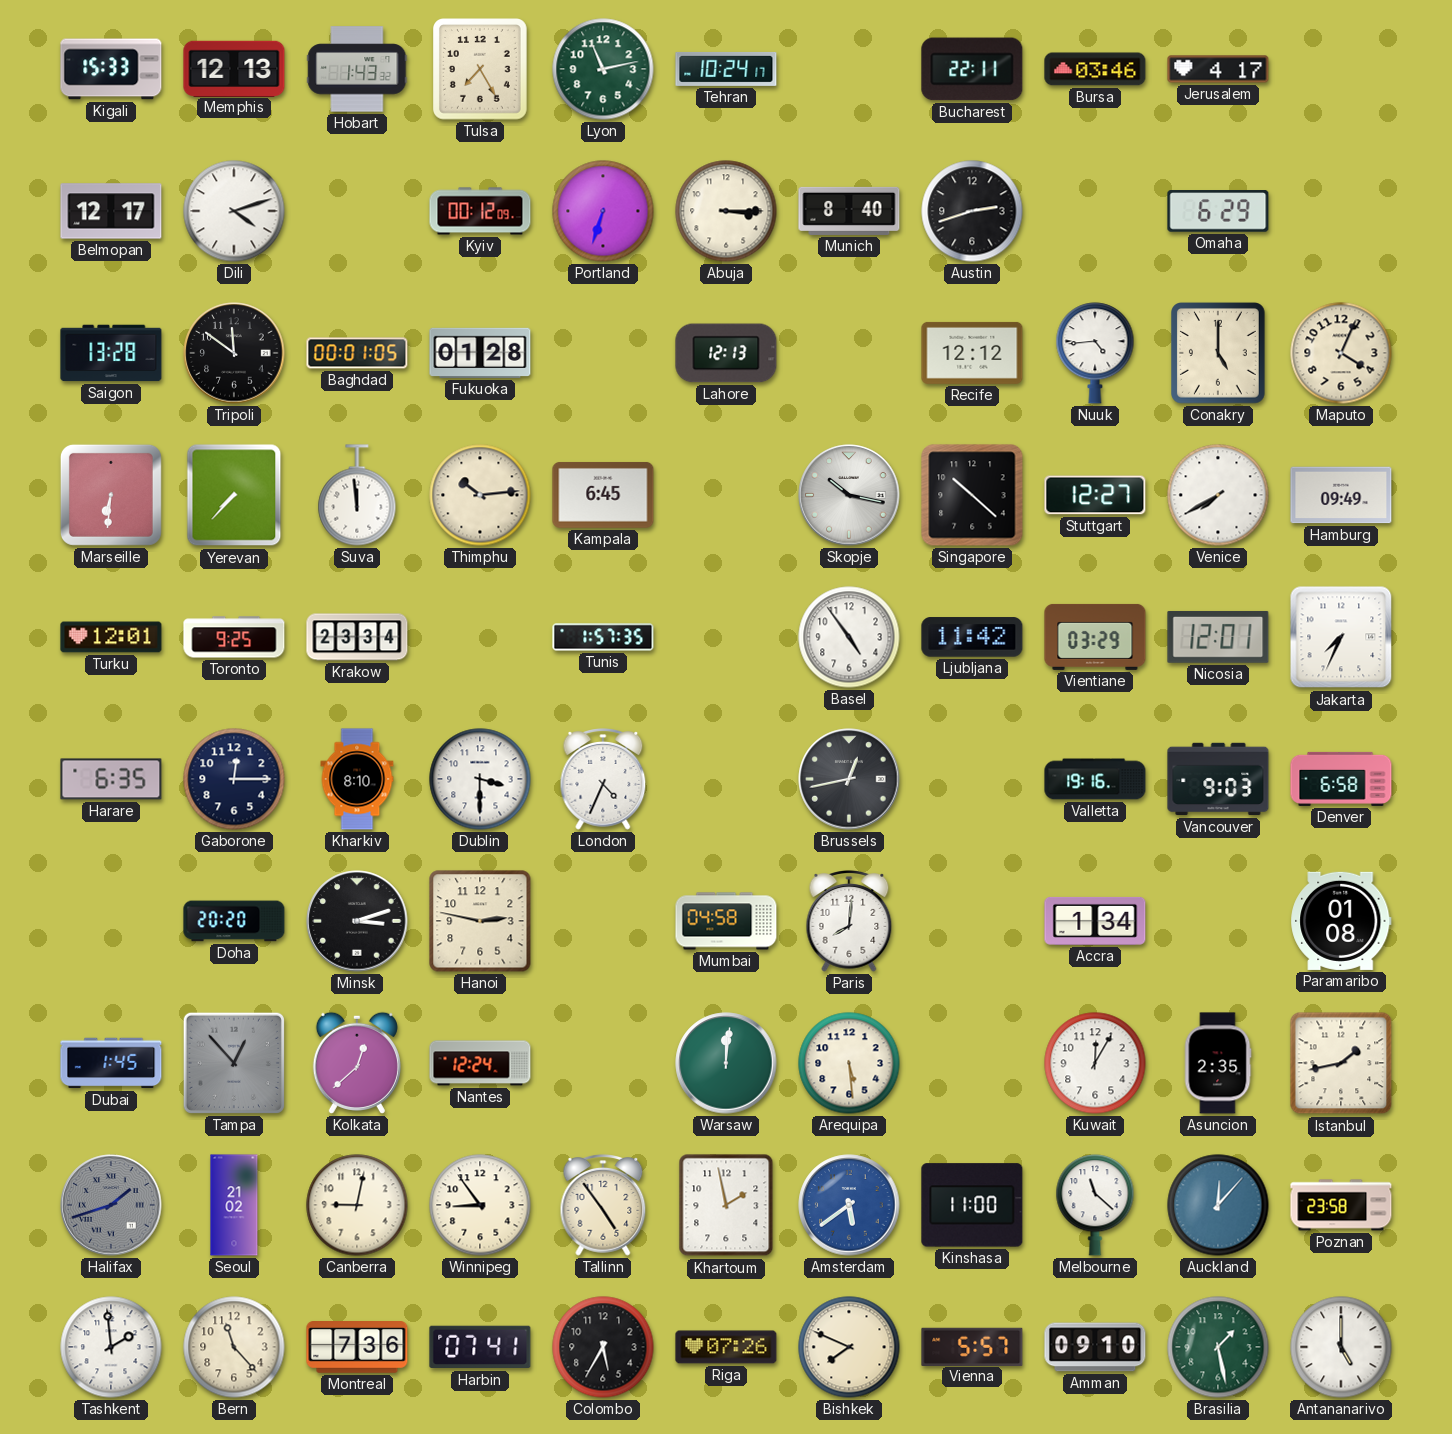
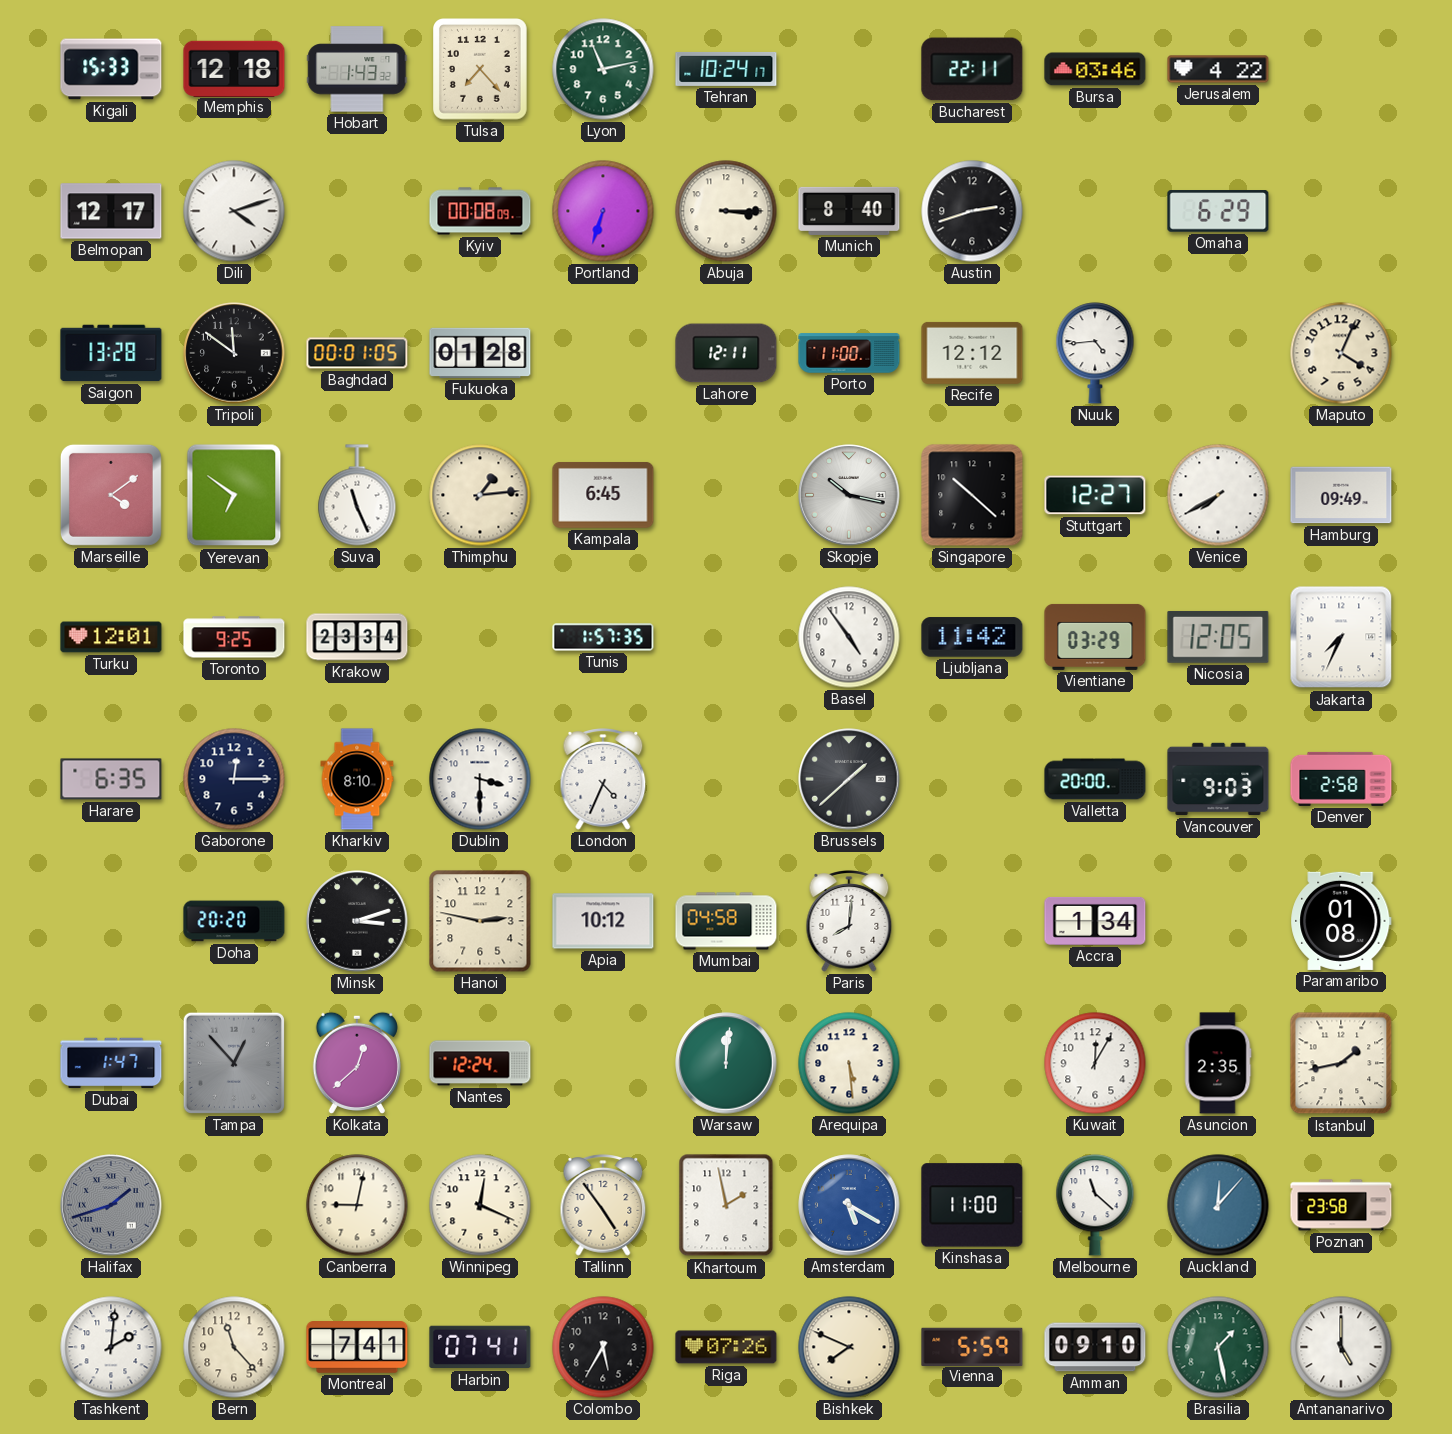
Memphis: 12:13 -> 12:18 (234, 68)
Tulsa: 7:25 -> 7:23 (481, 70)
Jerusalem: 4:17 -> 4:22 (1218, 69)
Kyiv: 00:12 -> 00:08 (480, 211)
Lahore: 12:13 -> 12:11 (726, 353)
Porto: none -> 11:00 (849, 353)
Conakry: 5:00 -> none (1219, 354)
Marseille: 6:31 -> 4:09 (111, 495)
Yerevan: 7:37 -> 6:51 (234, 495)
Suva: 11:59 -> 11:26 (357, 495)
Thimphu: 10:14 -> 1:14 (480, 495)
Nicosia: 12:01 -> 12:05 (1218, 637)
Brussels: 12:43 -> 1:38 (849, 779)
Valletta: 19:16 -> 20:00 (1095, 779)
Denver: 6:58 -> 2:58 (1341, 779)
Apia: none -> 10:12 (603, 921)
Dubai: 1:45 -> 1:47 (111, 1063)
Seoul: 21:02 -> none (234, 1205)
Winnipeg: 8:54 -> 12:19 (480, 1205)
Amsterdam: 5:39 -> 5:20 (849, 1205)
Tashkent: 1:59 -> 2:01 (111, 1347)
Montreal: 7:36 -> 7:41 (357, 1348)
Vienna: 5:57 -> 5:59 (972, 1346)
